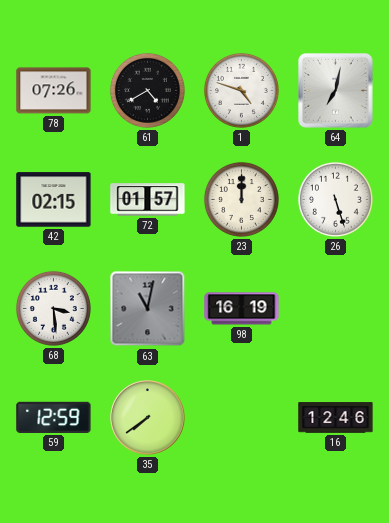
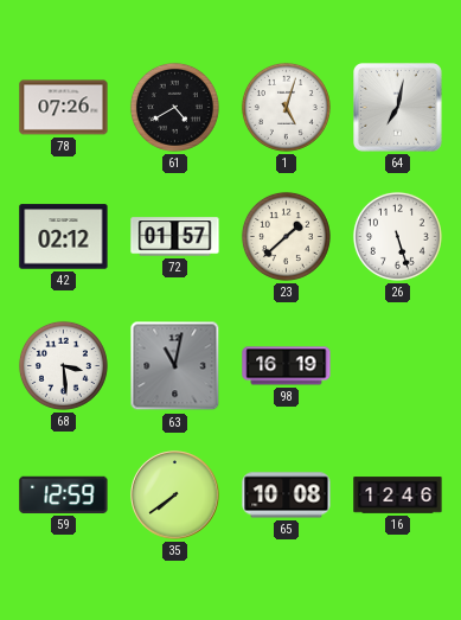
1: 4:48 -> 5:03 (286, 107)
42: 02:15 -> 02:12 (64, 237)
23: 12:00 -> 1:38 (286, 236)
65: none -> 10:08 (287, 496)
